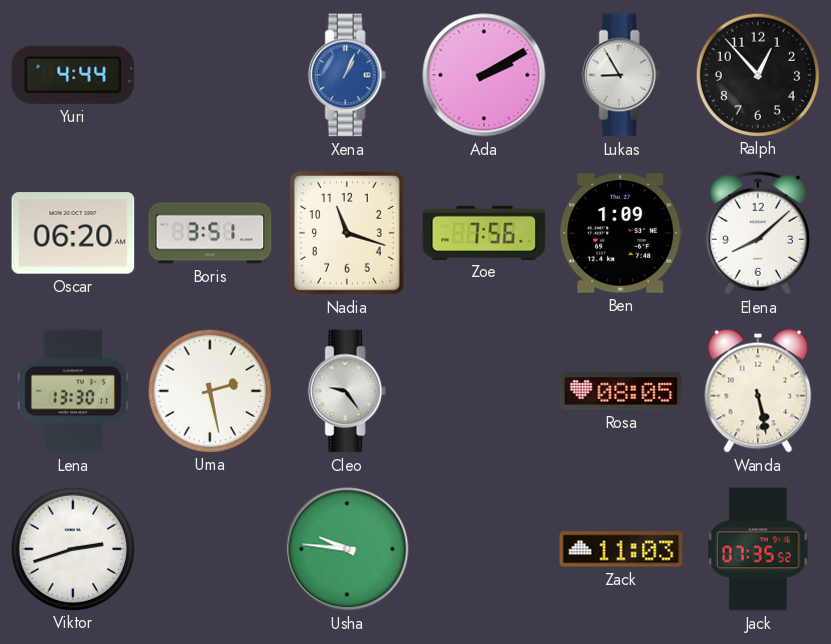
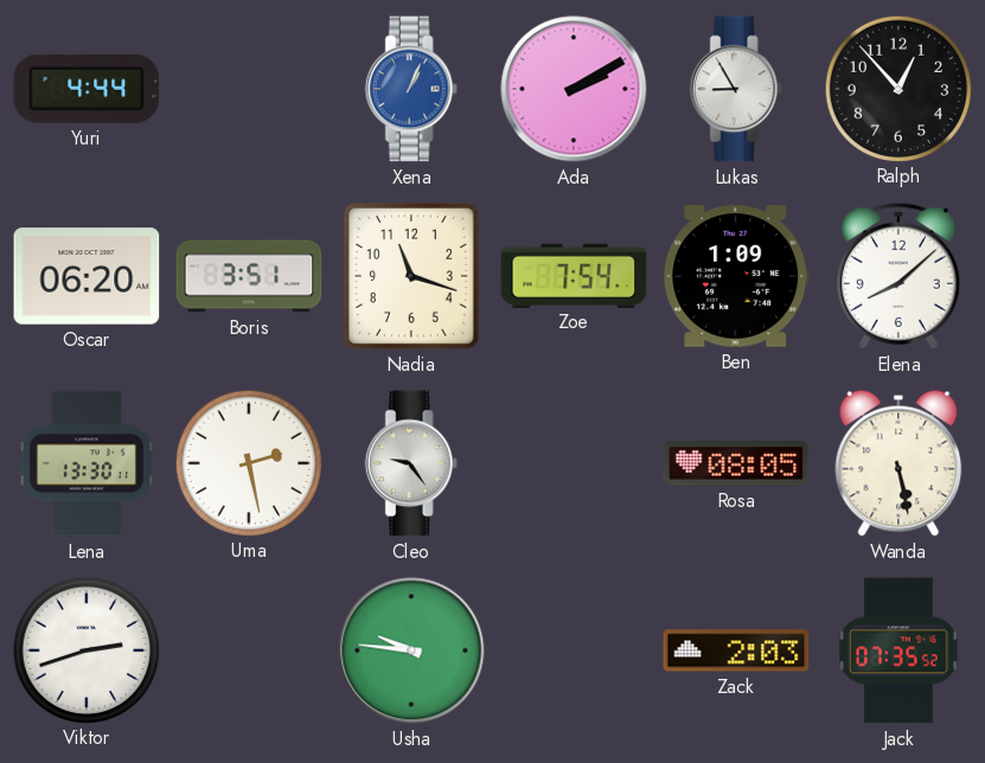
Zoe: 7:56 -> 7:54 (574, 275)
Zack: 11:03 -> 2:03 (736, 650)
